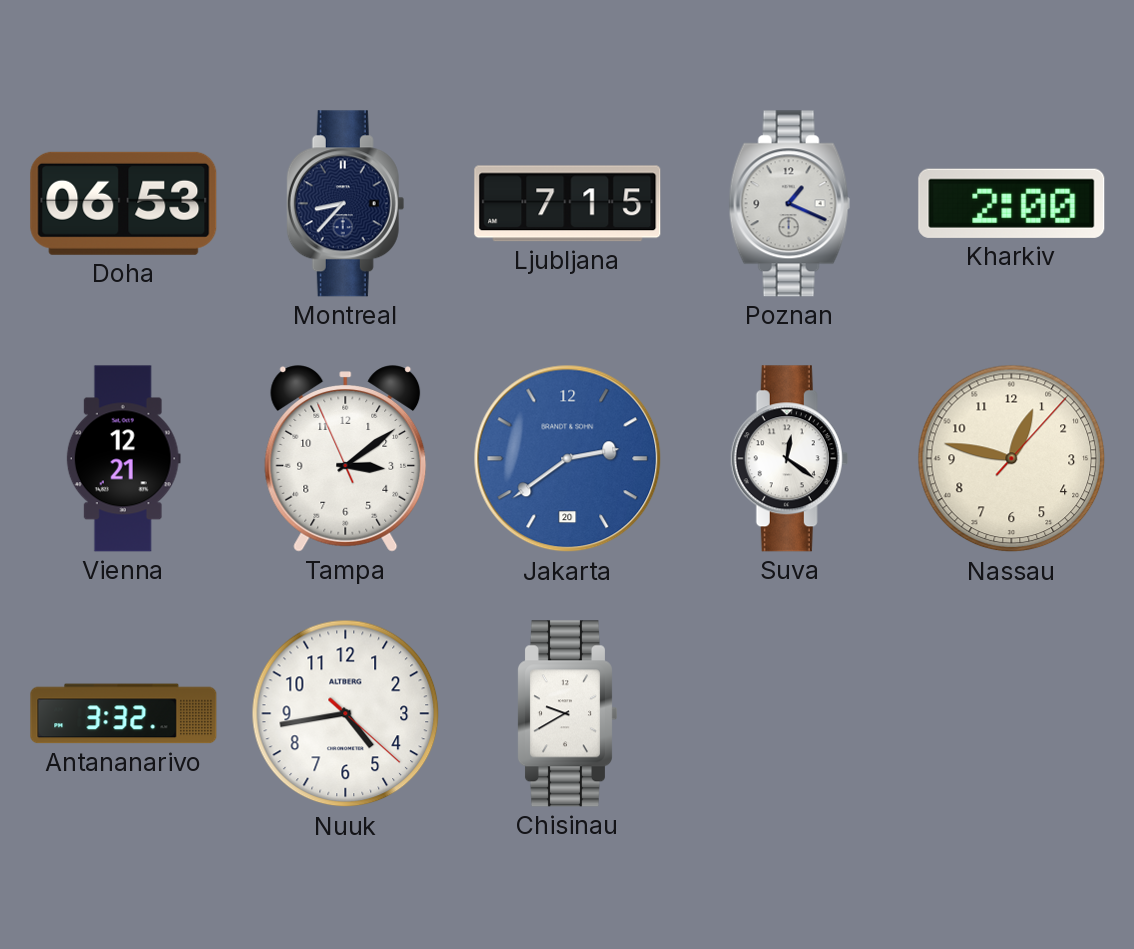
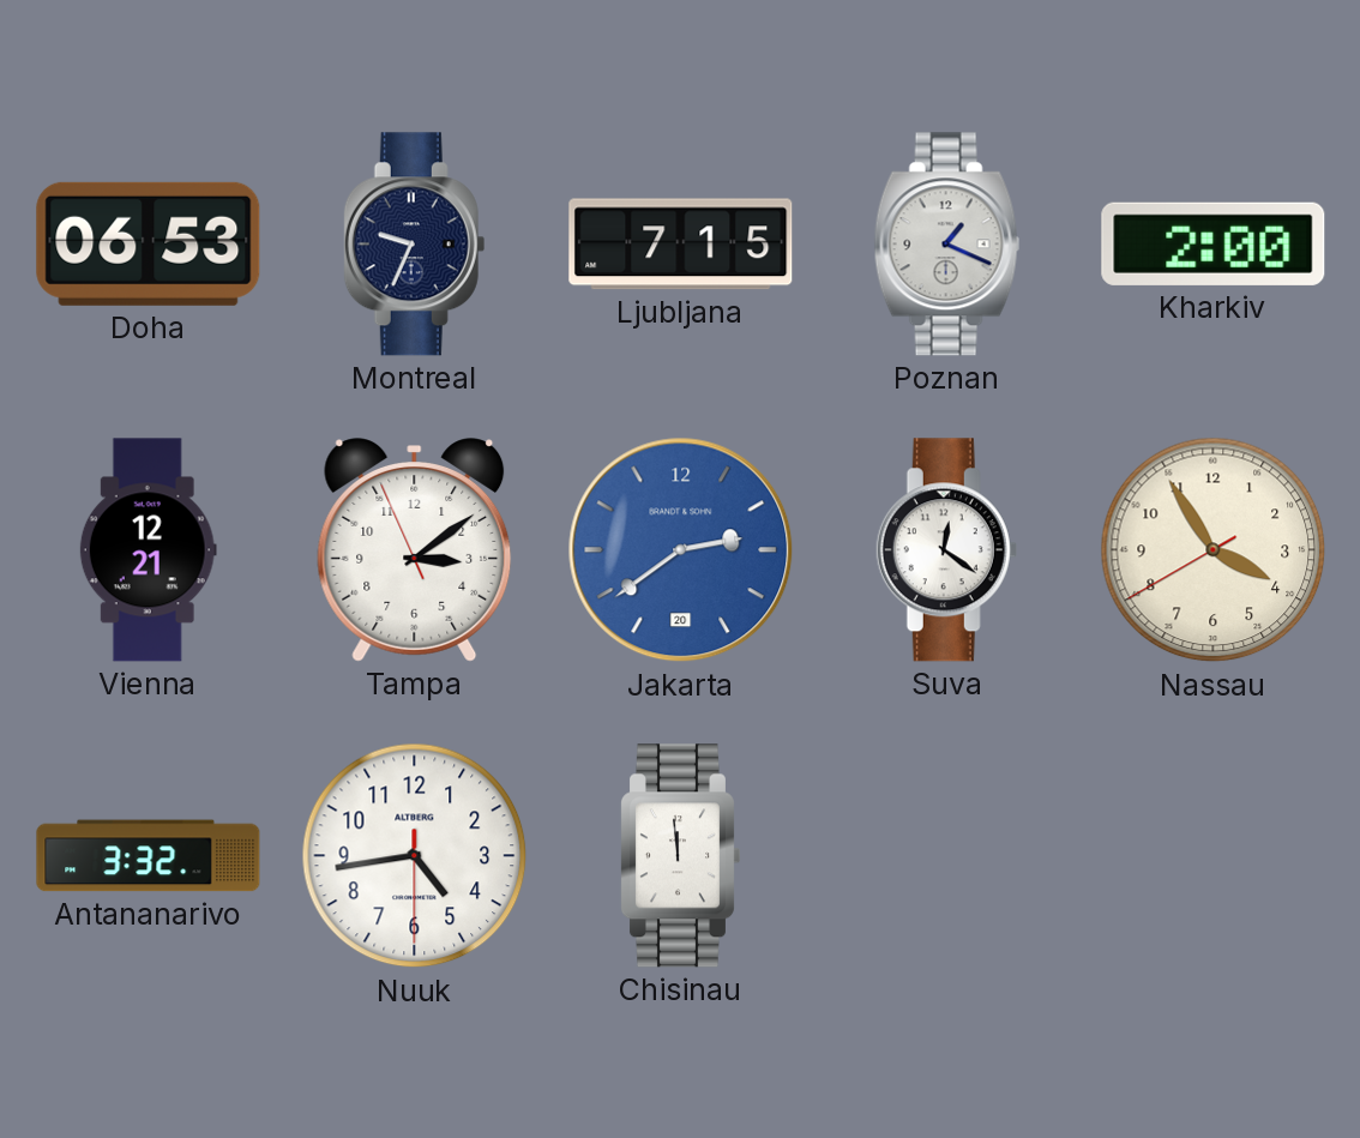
Montreal: 8:37 -> 9:34 (415, 245)
Nassau: 12:47 -> 3:54 (1214, 550)
Nuuk: 4:43:22 -> 4:43:30 (415, 856)
Chisinau: 9:40 -> 11:59 (680, 856)
